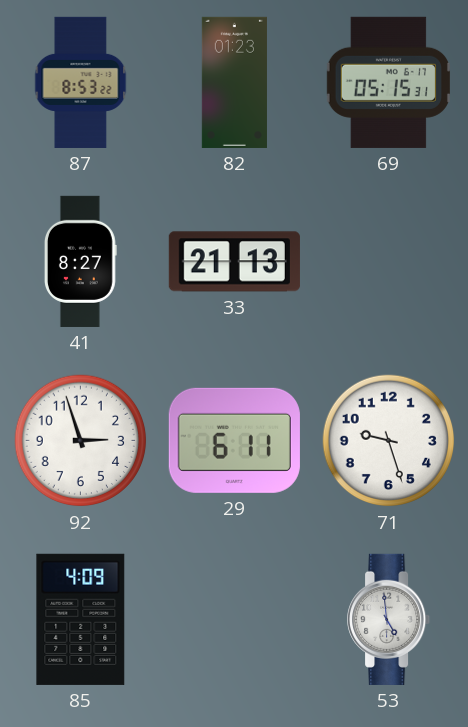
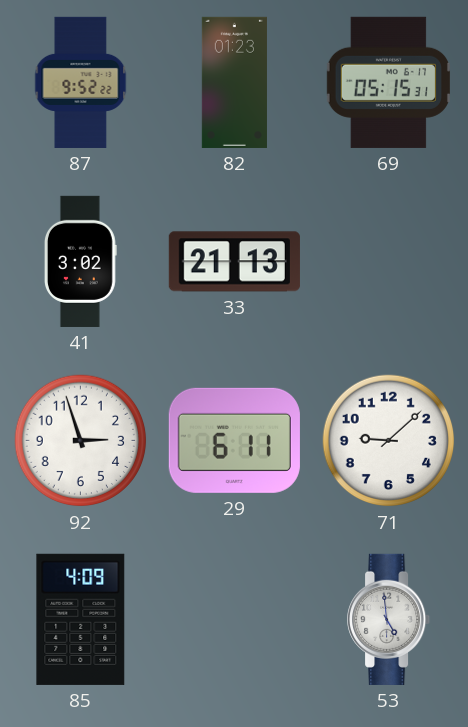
87: 8:53 -> 9:52 (81, 82)
41: 8:27 -> 3:02 (80, 261)
71: 9:27 -> 9:08 (389, 441)
